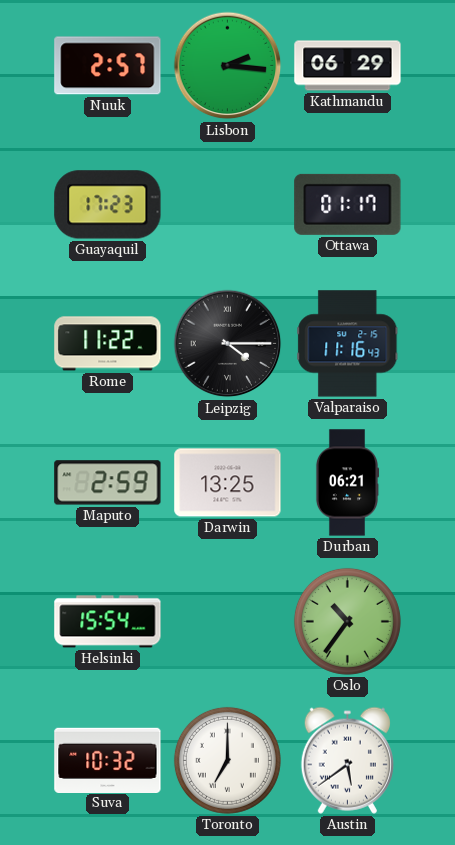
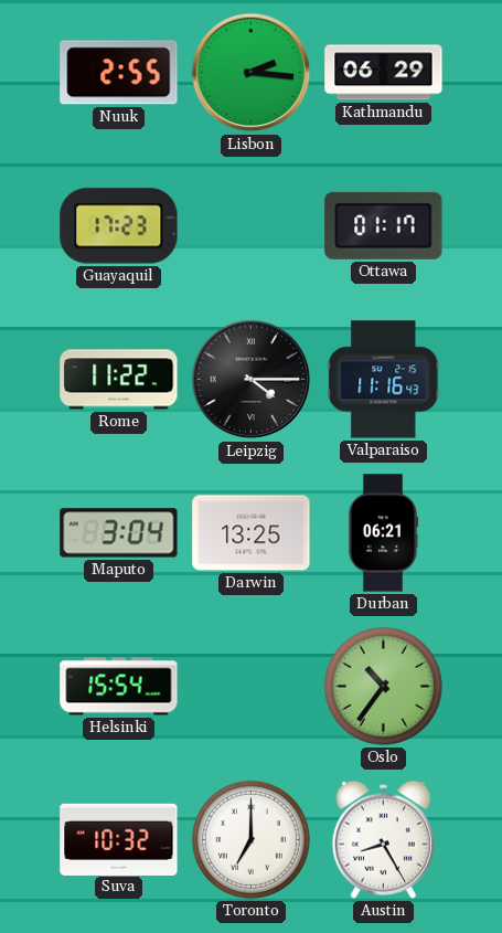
Nuuk: 2:57 -> 2:55 (119, 73)
Maputo: 2:59 -> 3:04 (119, 533)
Austin: 5:39 -> 8:25 (383, 839)
